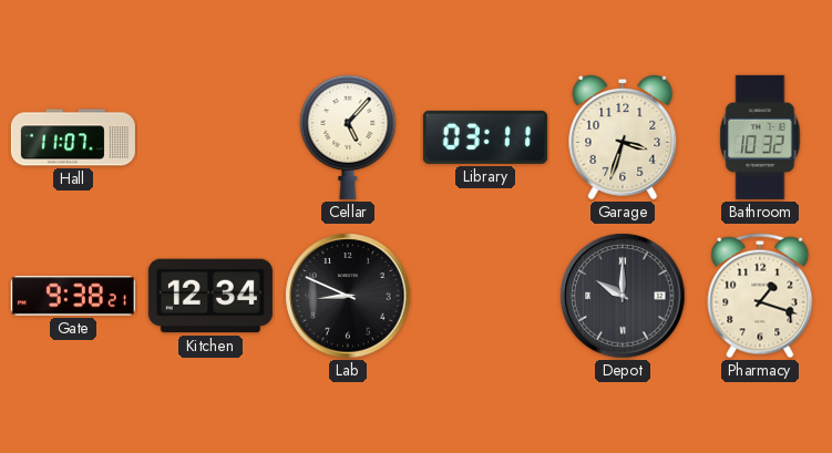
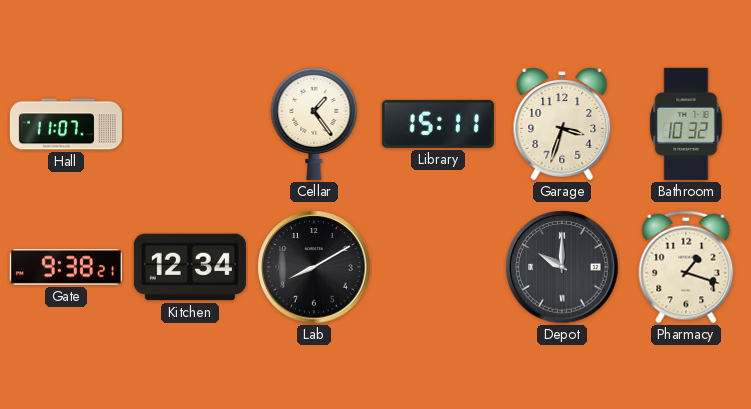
Cellar: 5:07 -> 1:24 (314, 123)
Library: 03:11 -> 15:11 (438, 124)
Lab: 8:49 -> 8:10 (314, 267)
